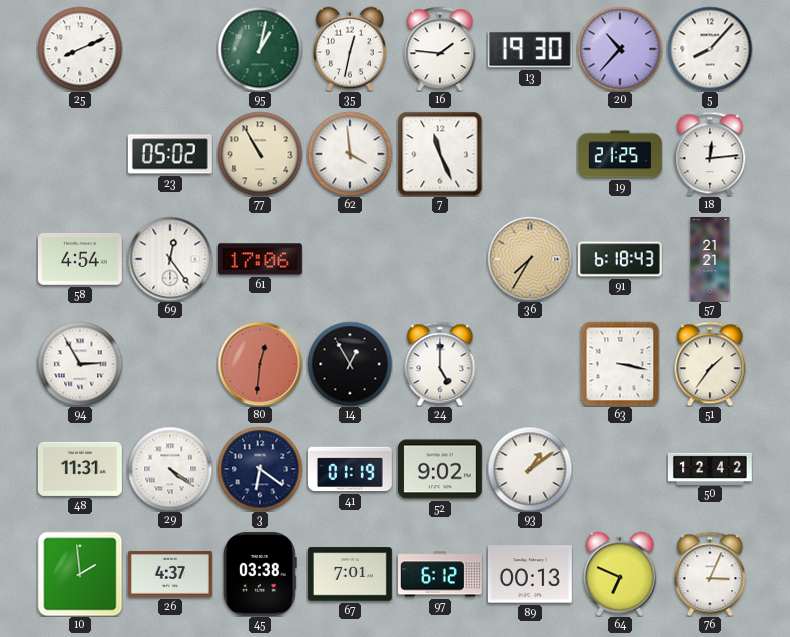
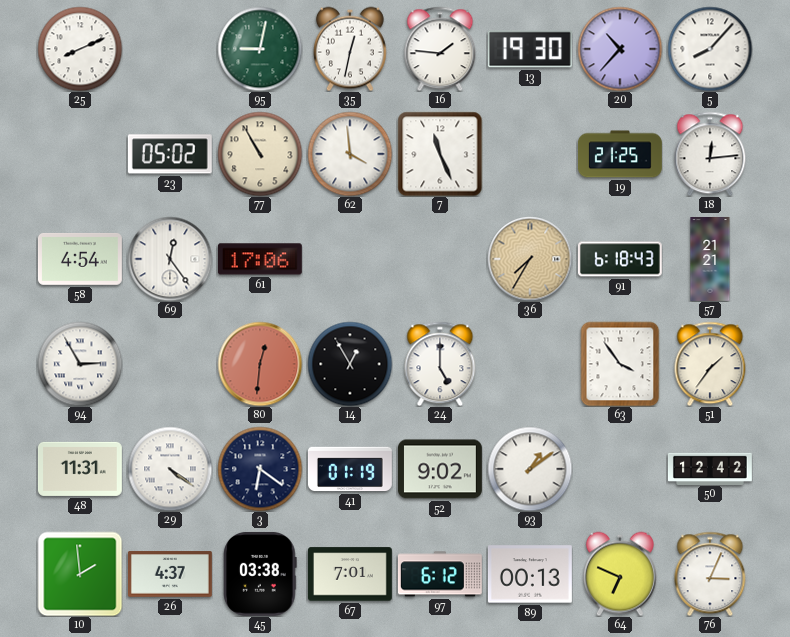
95: 1:02 -> 9:02 (260, 49)
63: 3:17 -> 3:54 (620, 364)
